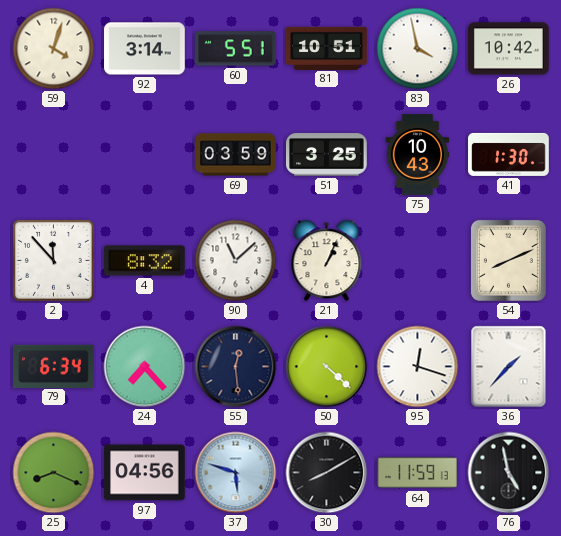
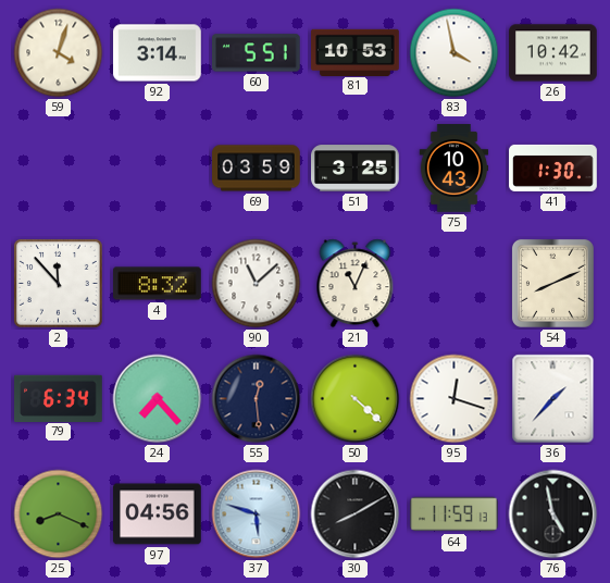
81: 10:51 -> 10:53 (356, 52)
21: 1:04 -> 11:04 (356, 284)
